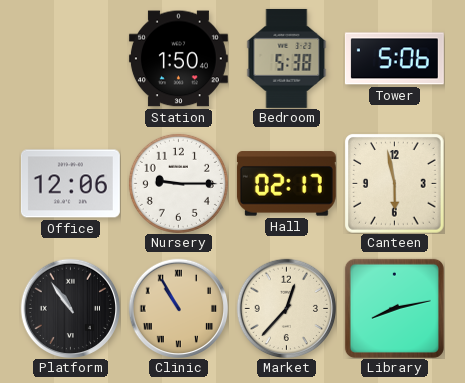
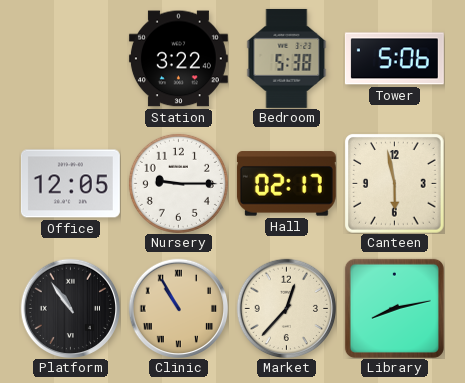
Station: 1:50 -> 3:22 (178, 59)
Office: 12:06 -> 12:05 (70, 184)
